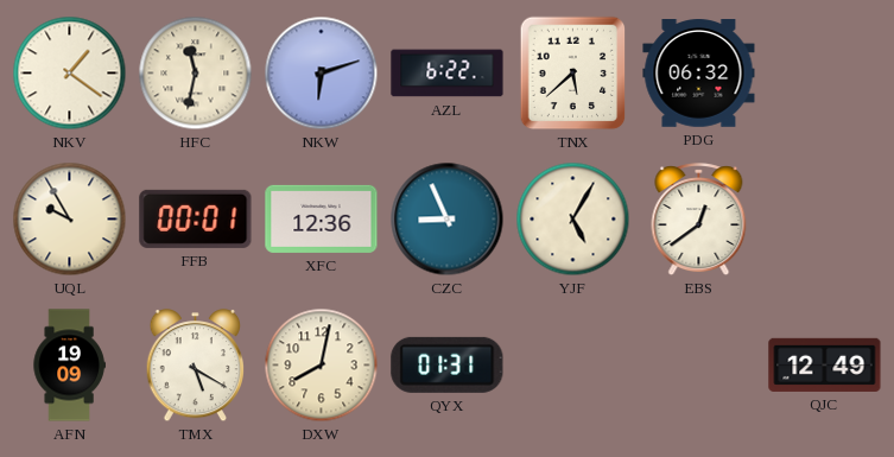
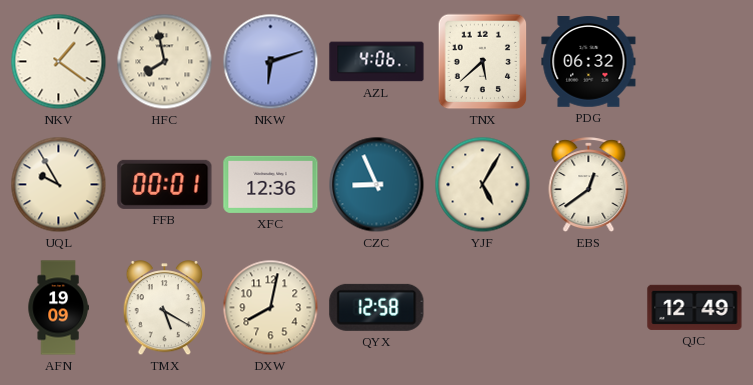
HFC: 11:32 -> 7:58 (165, 62)
AZL: 6:22 -> 4:06 (377, 62)
QYX: 01:31 -> 12:58 (377, 307)
